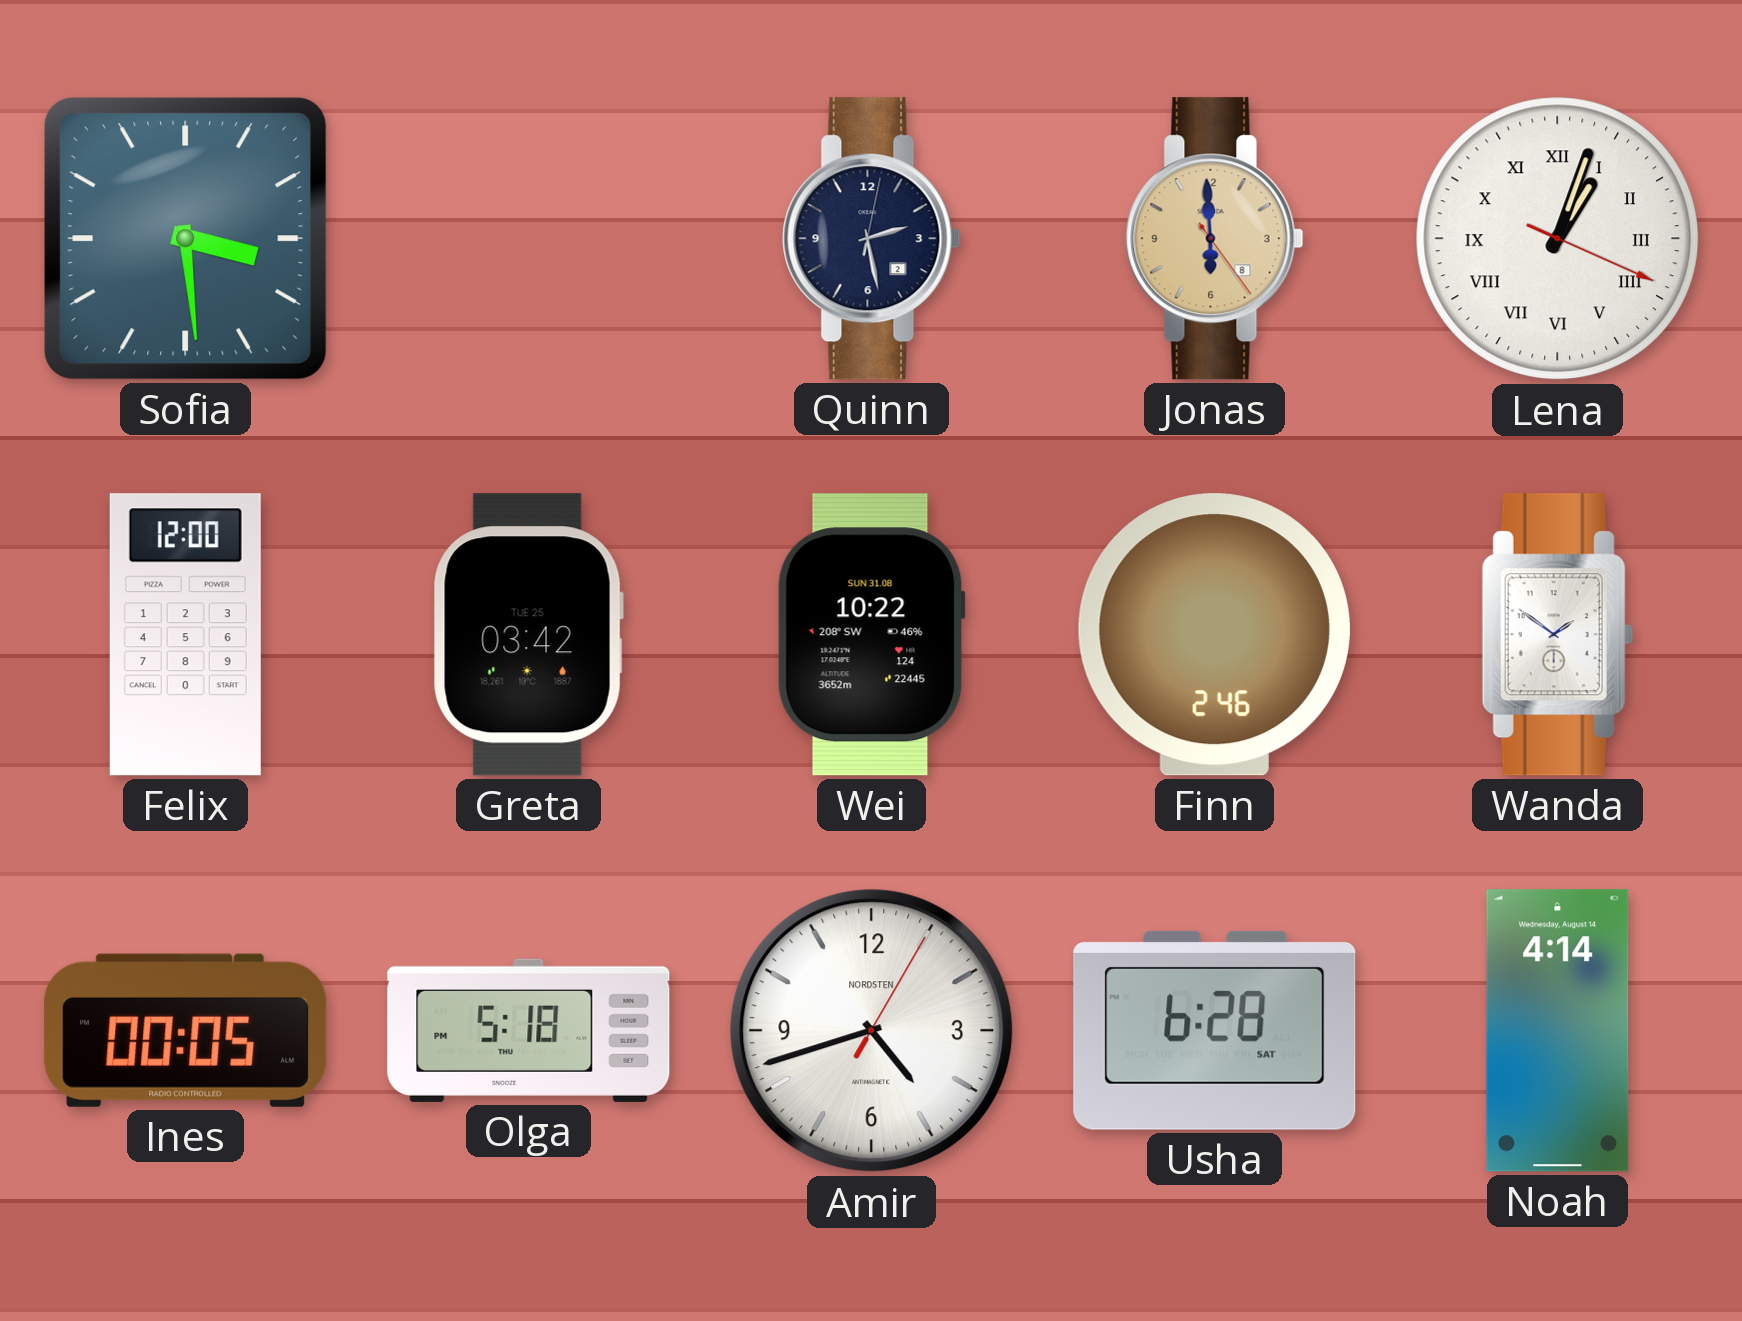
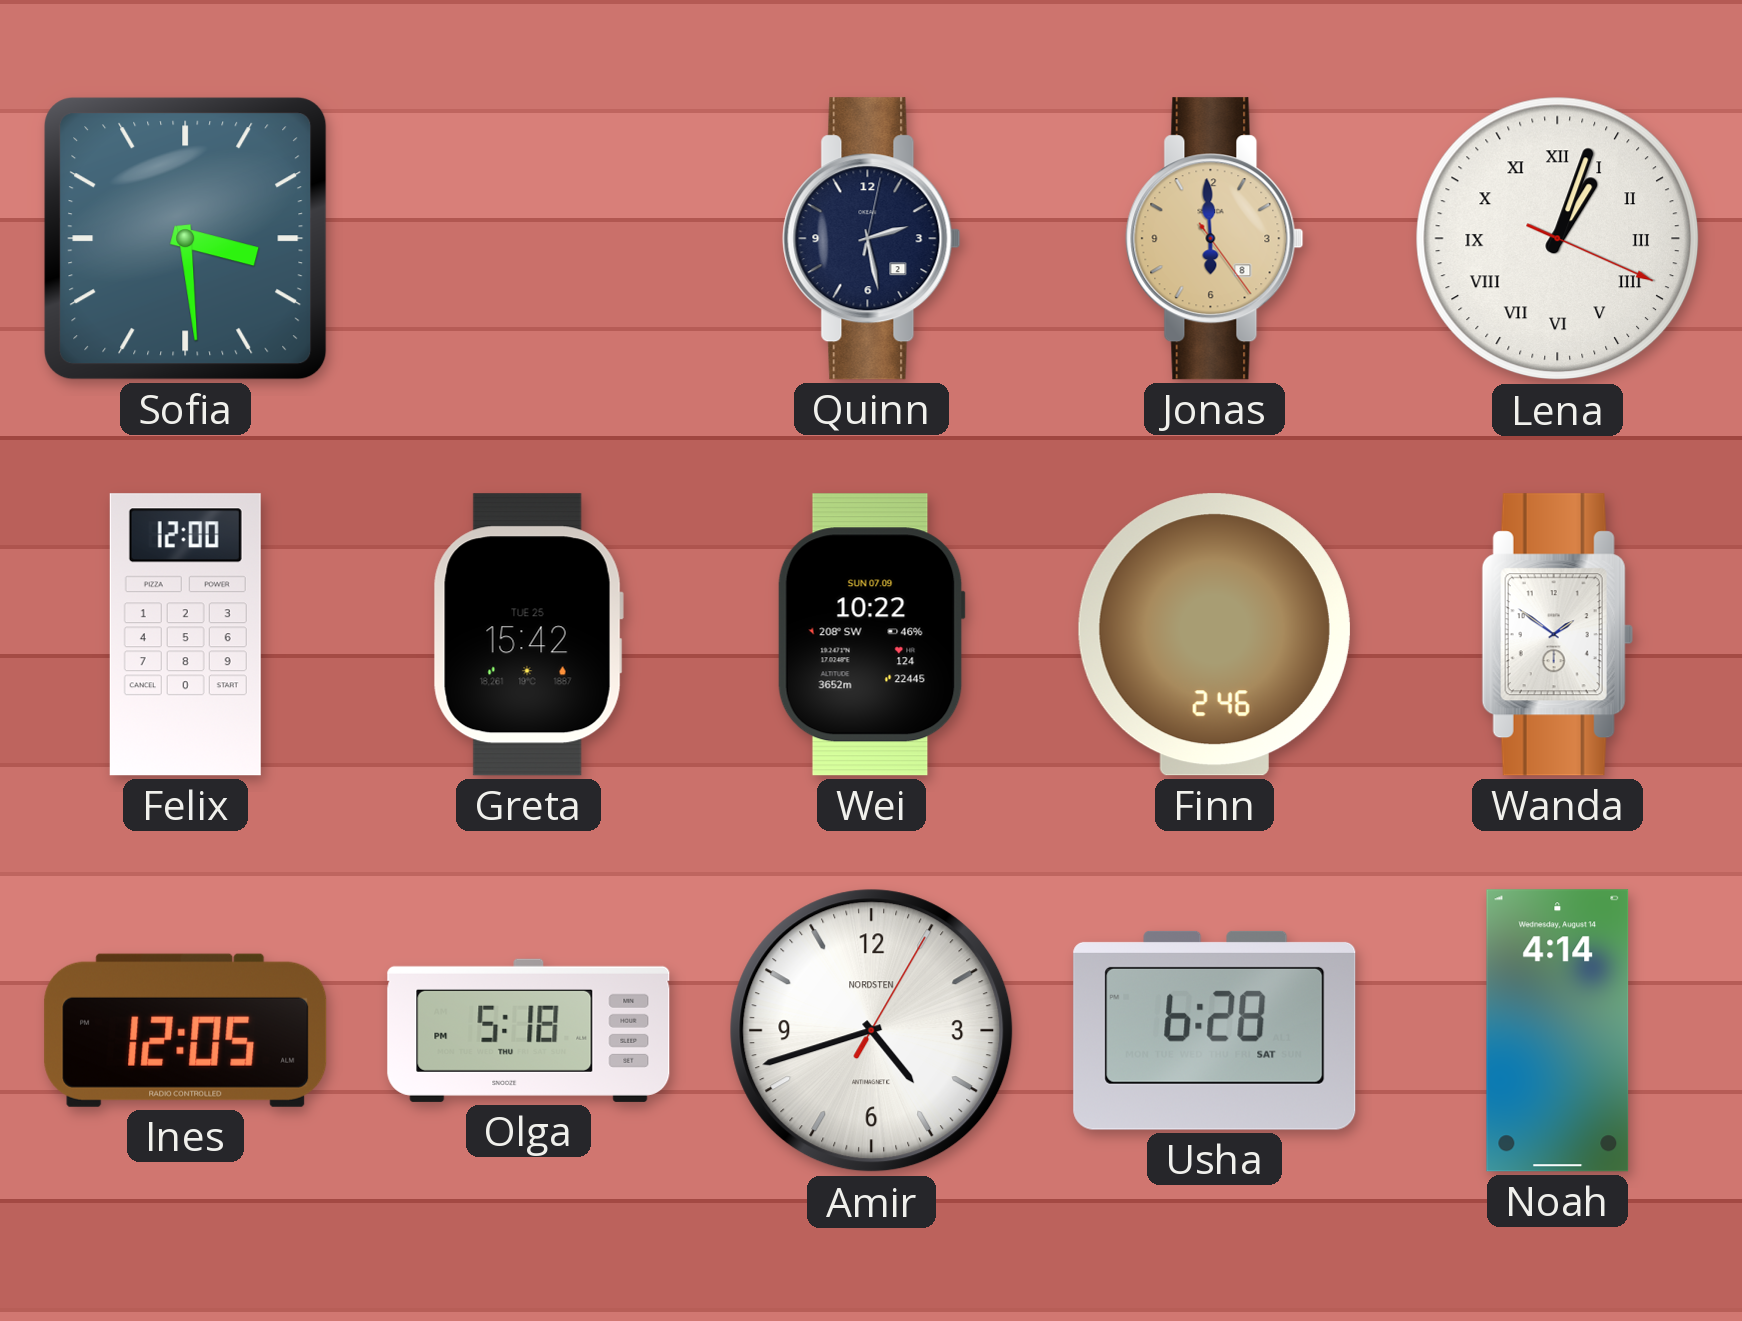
Greta: 03:42 -> 15:42 (528, 635)
Wei date: SUN 31.08 -> SUN 07.09 (871, 635)
Ines: 00:05 -> 12:05 (186, 1030)
